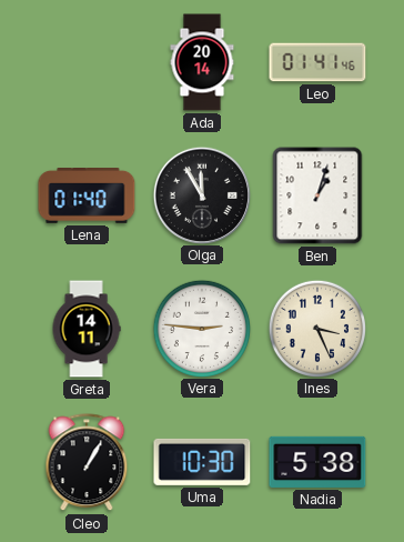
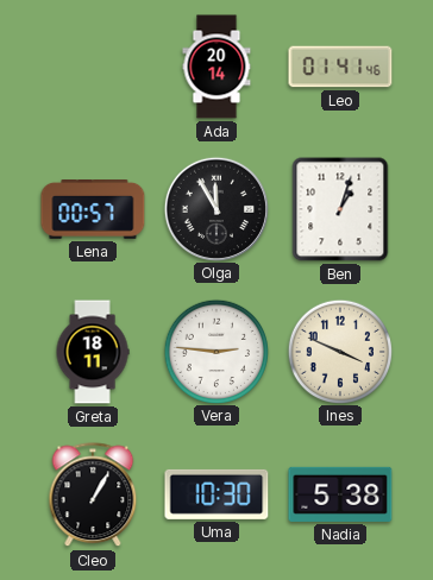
Lena: 01:40 -> 00:57 (93, 210)
Greta: 14:11 -> 18:11 (93, 352)
Ines: 3:26 -> 3:49 (339, 351)
